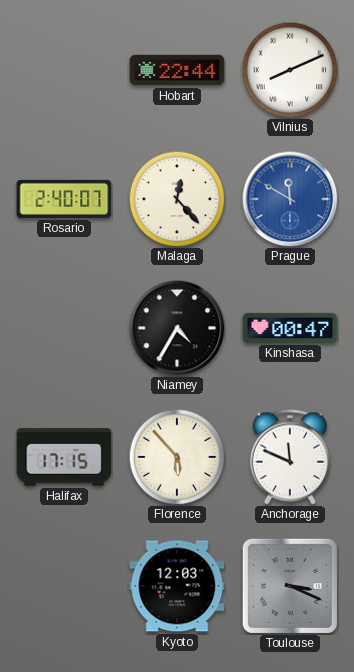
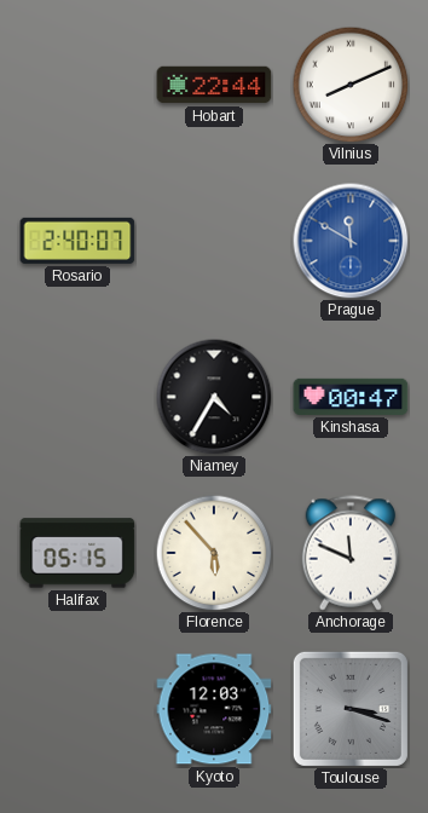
Malaga: 12:23 -> none (177, 199)
Halifax: 17:15 -> 05:15 (77, 553)
Toulouse: 3:19 -> 3:18 (351, 709)
